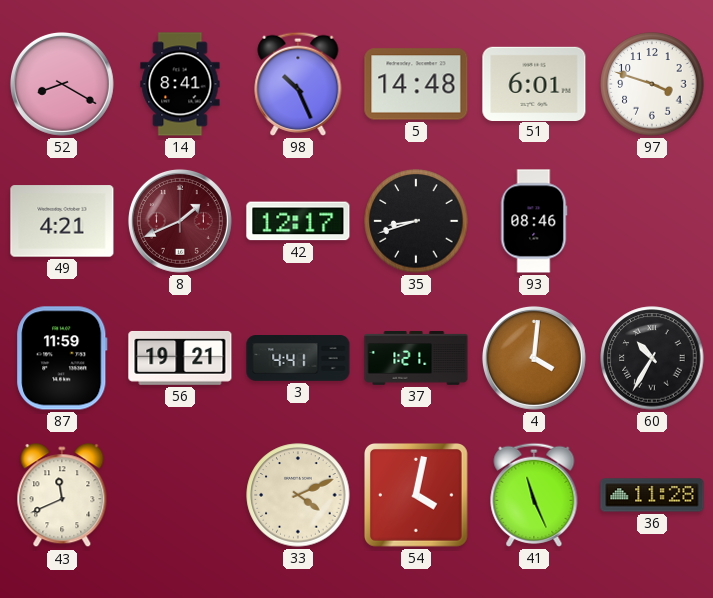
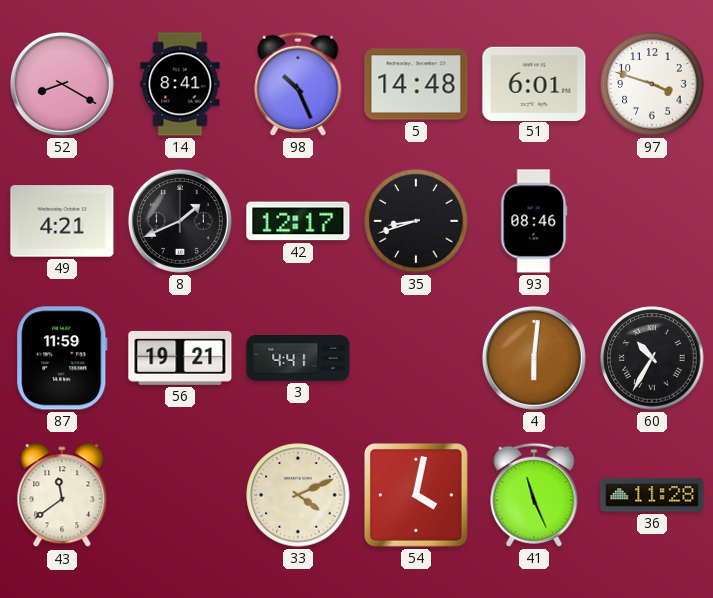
8 dial: burgundy -> black (180, 221)
37: 1:21 -> none (416, 358)
4: 4:01 -> 6:01 (534, 358)
43: 11:41 -> 11:39 (62, 496)
